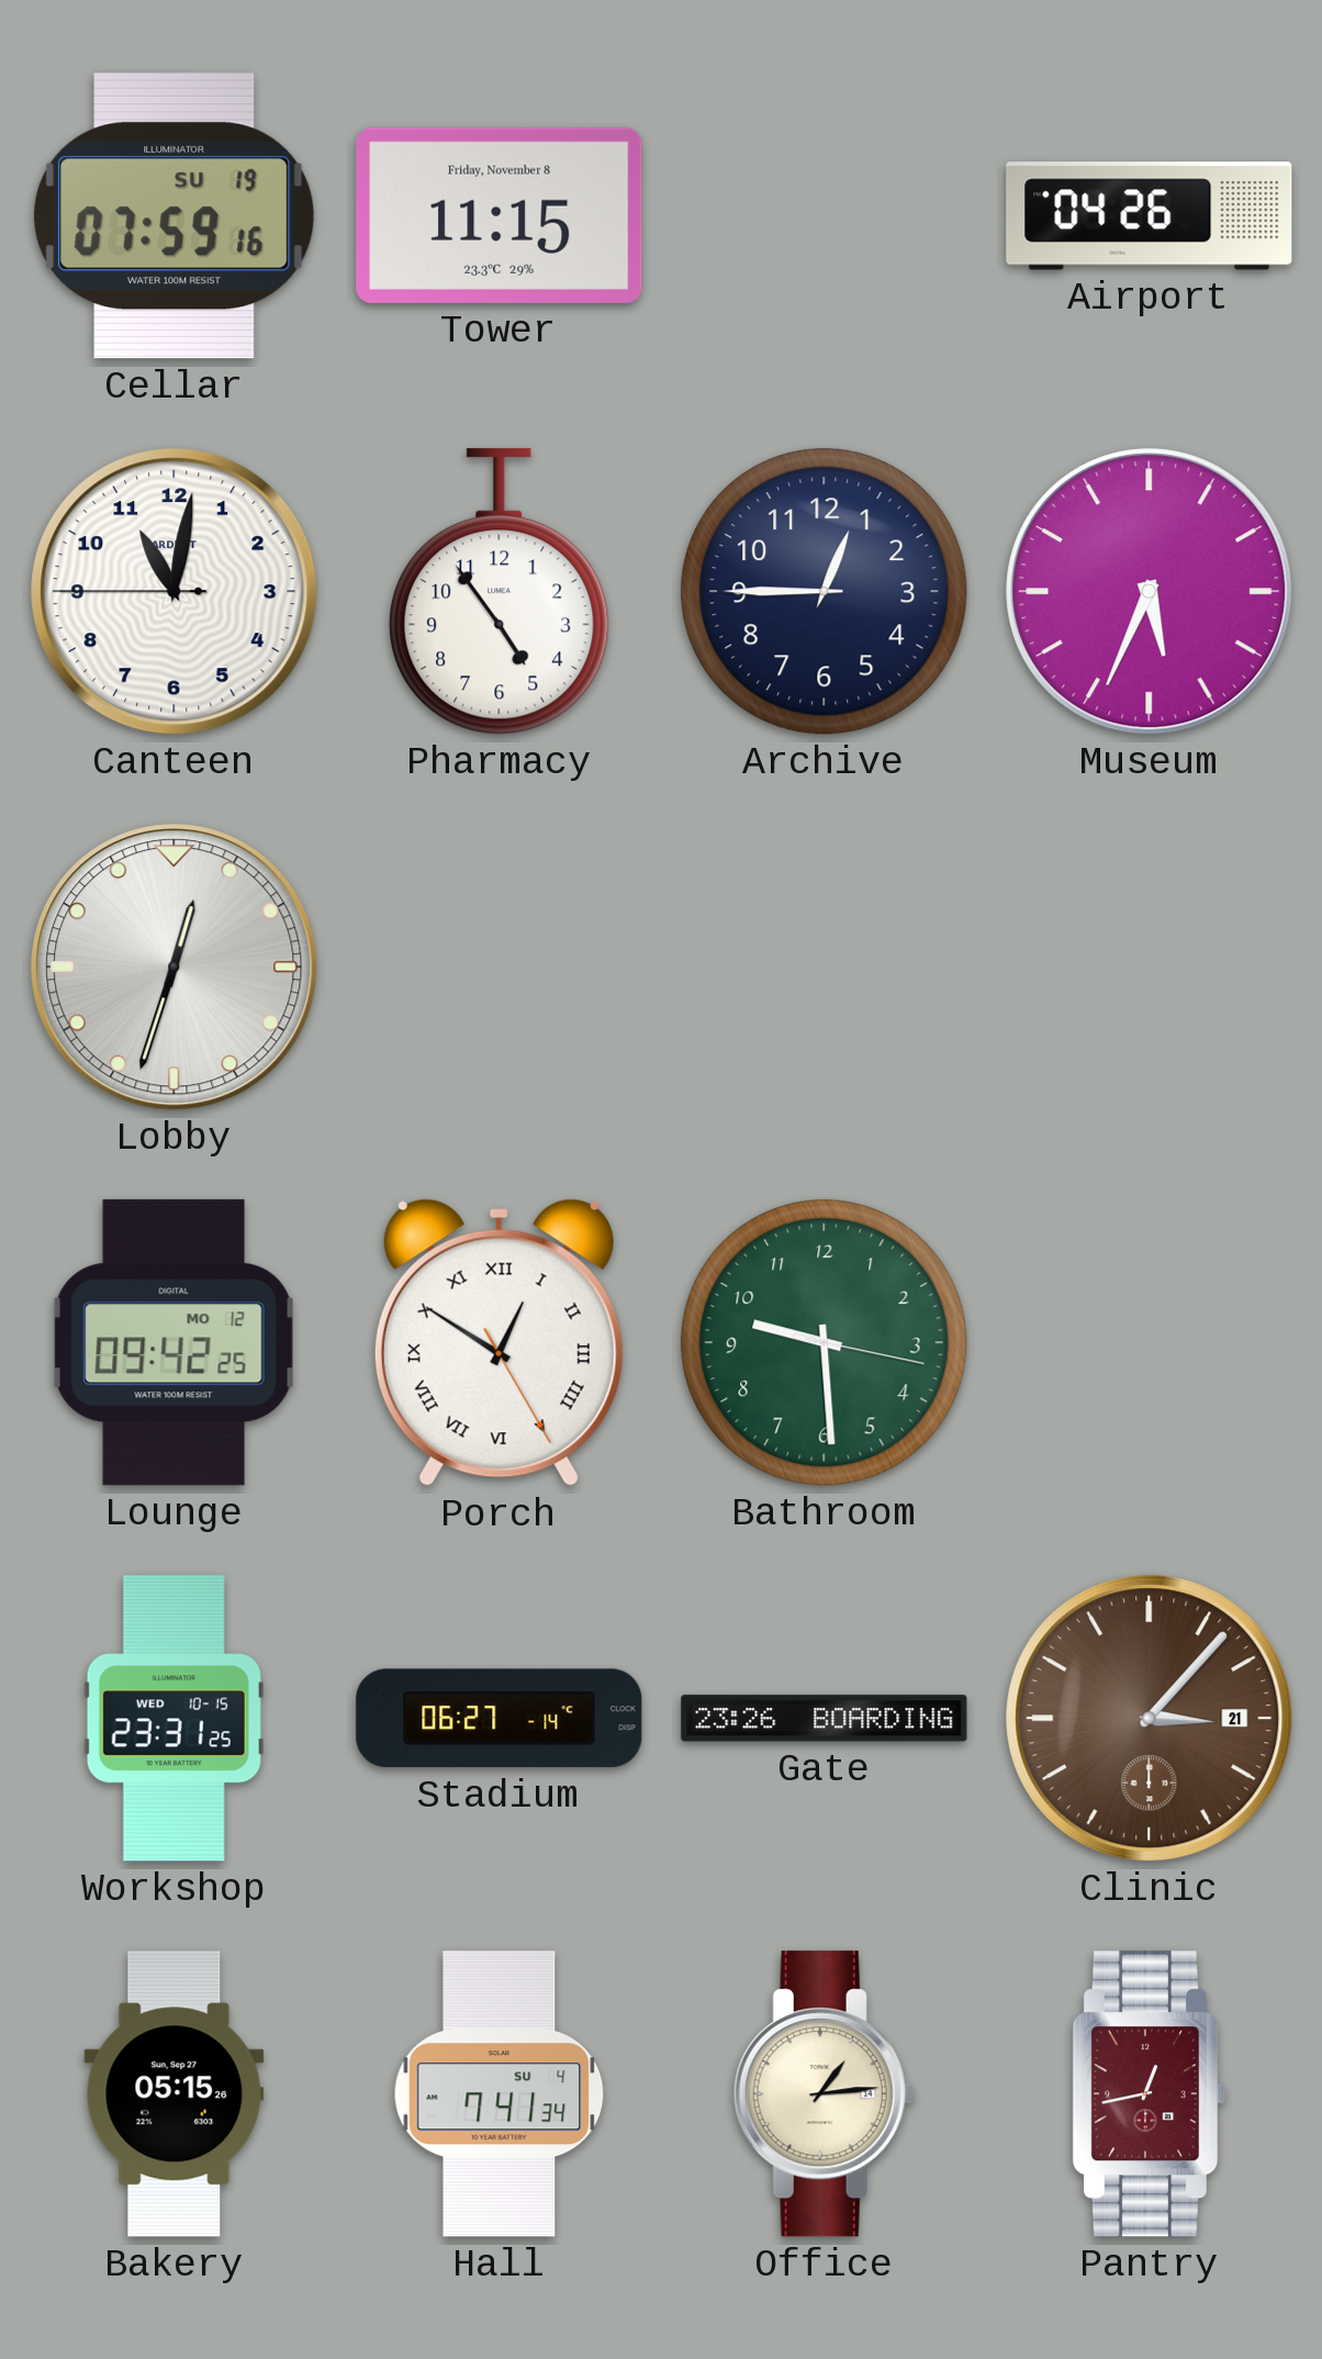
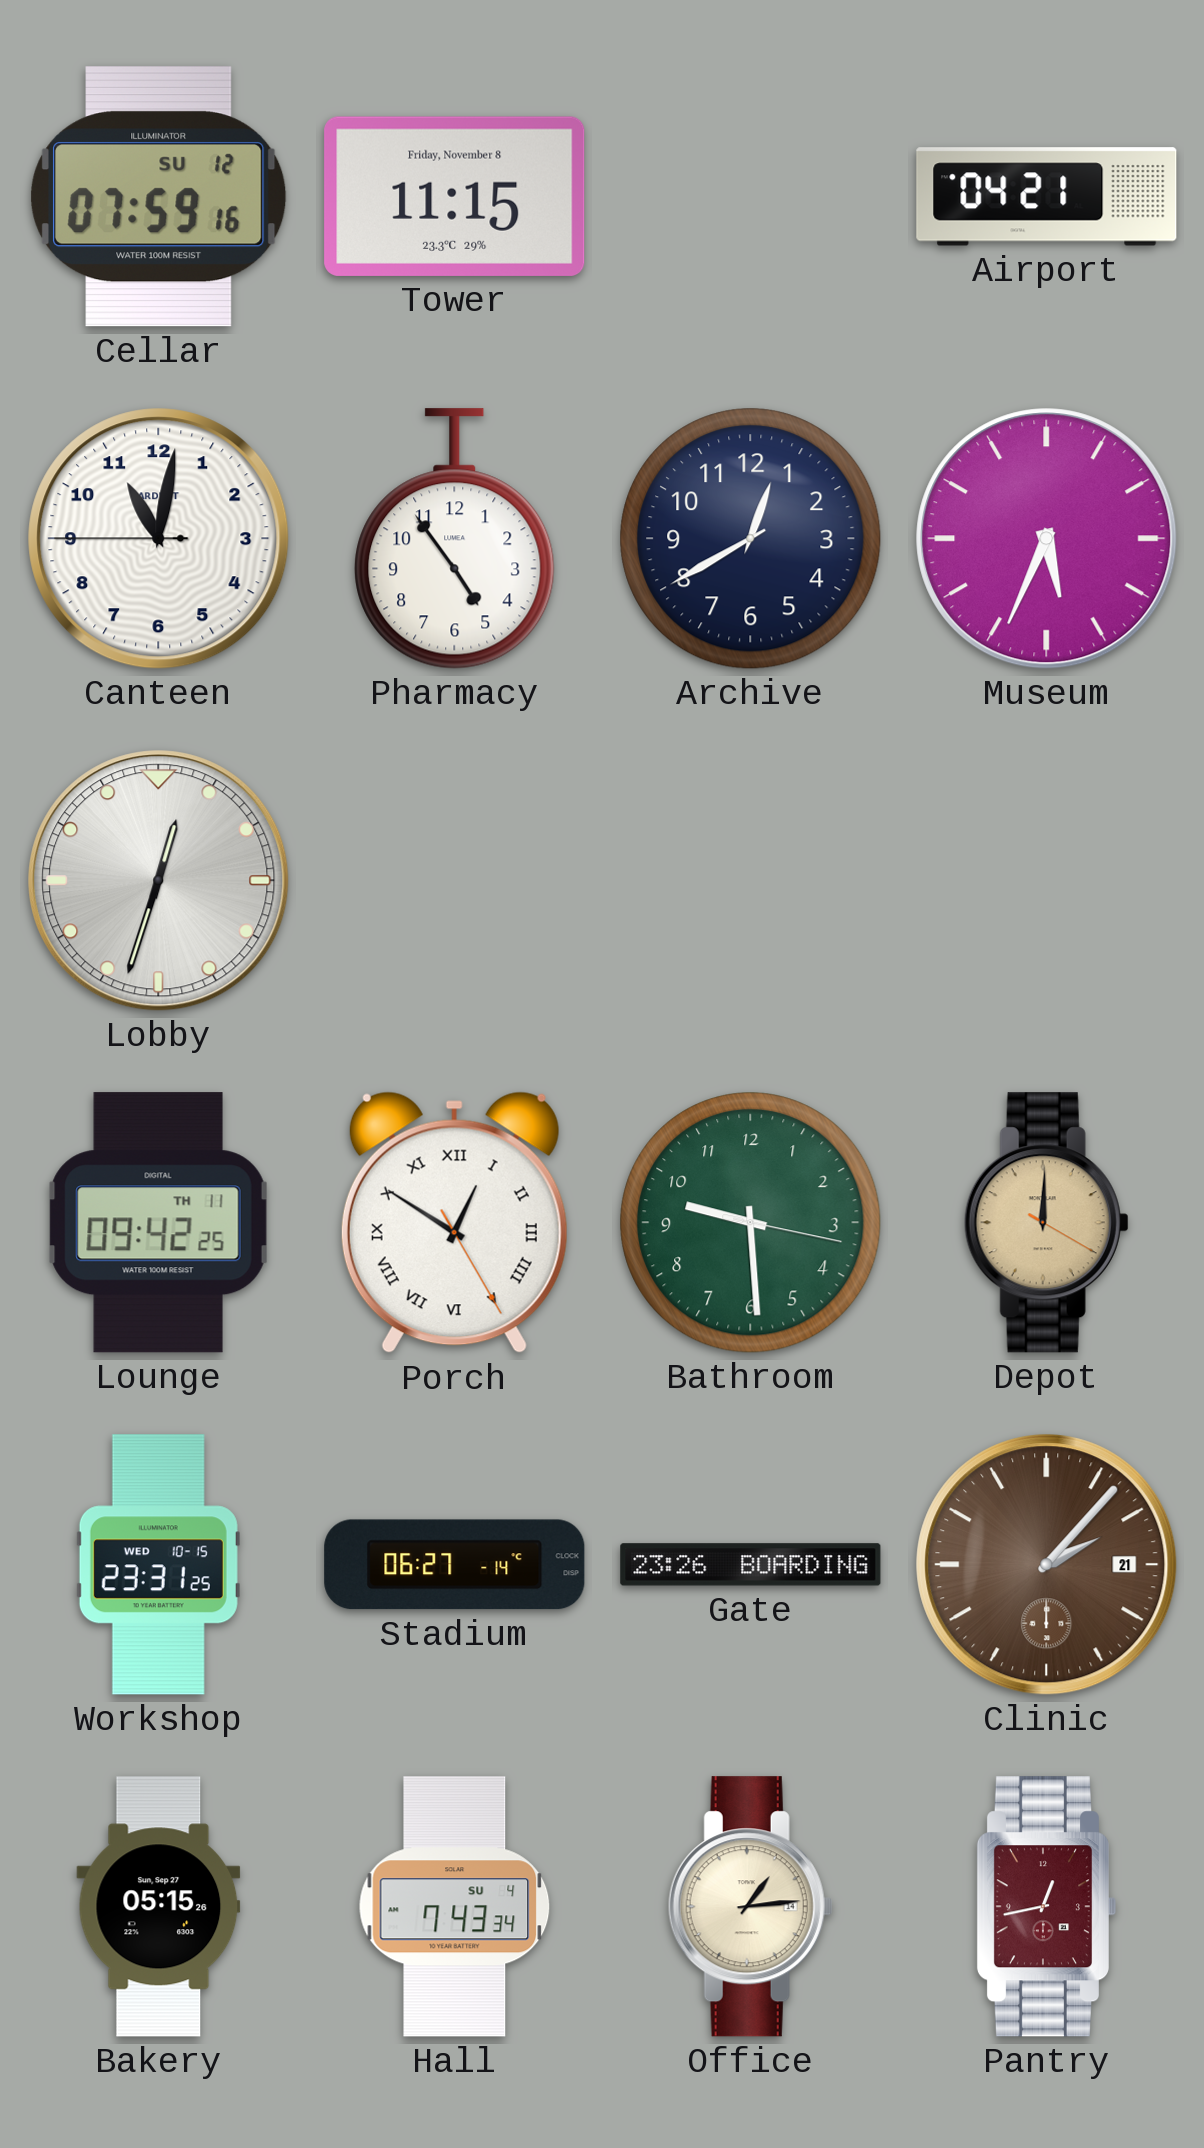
Cellar date: SU 19 -> SU 12 (159, 197)
Airport: 04:26 -> 04:21 (1047, 197)
Archive: 12:45 -> 12:40 (751, 539)
Lounge date: MO 12 -> TH 11 (158, 1223)
Depot: none -> 12:00 (1046, 1223)
Clinic: 3:07 -> 2:07 (1047, 1565)
Hall: 7:41 -> 7:43 (455, 1907)
